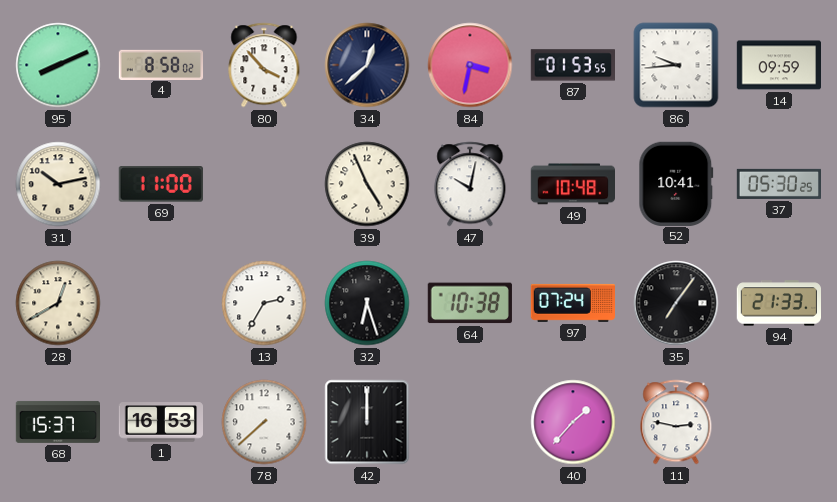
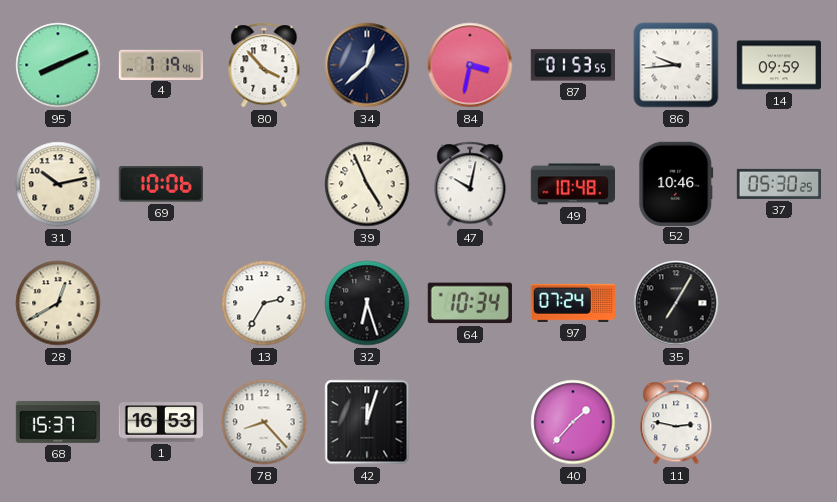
4: 8:58 -> 7:19 (161, 64)
69: 11:00 -> 10:06 (161, 184)
52: 10:41 -> 10:46 (676, 183)
64: 10:38 -> 10:34 (470, 303)
35: 7:06 -> 7:05 (676, 303)
94: 21:33 -> none (778, 303)
78: 7:38 -> 8:23 (264, 422)
42: 12:00 -> 12:03 (367, 422)
